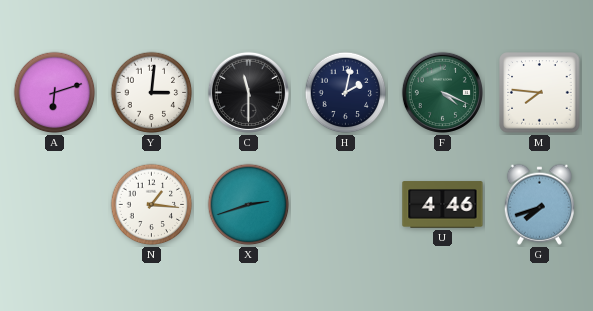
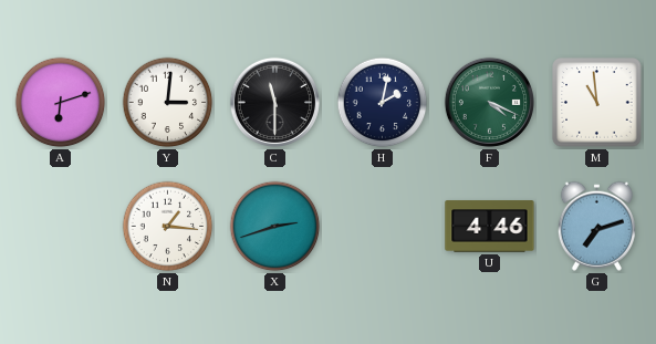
M: 7:46 -> 10:59 (597, 103)
G: 7:42 -> 7:12 (596, 226)
